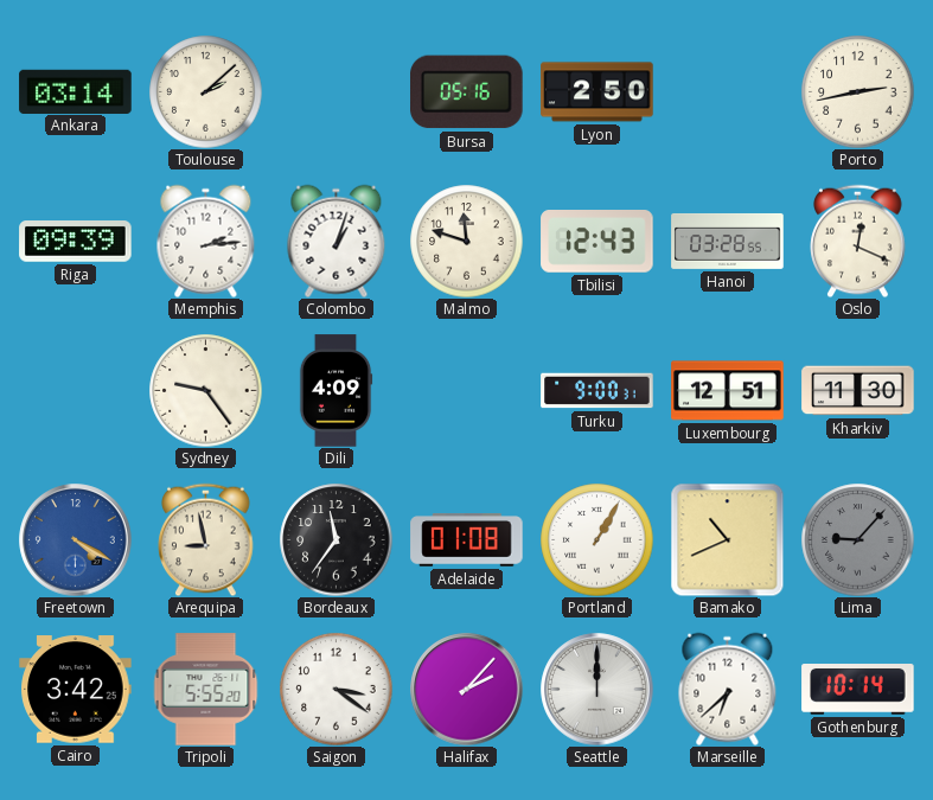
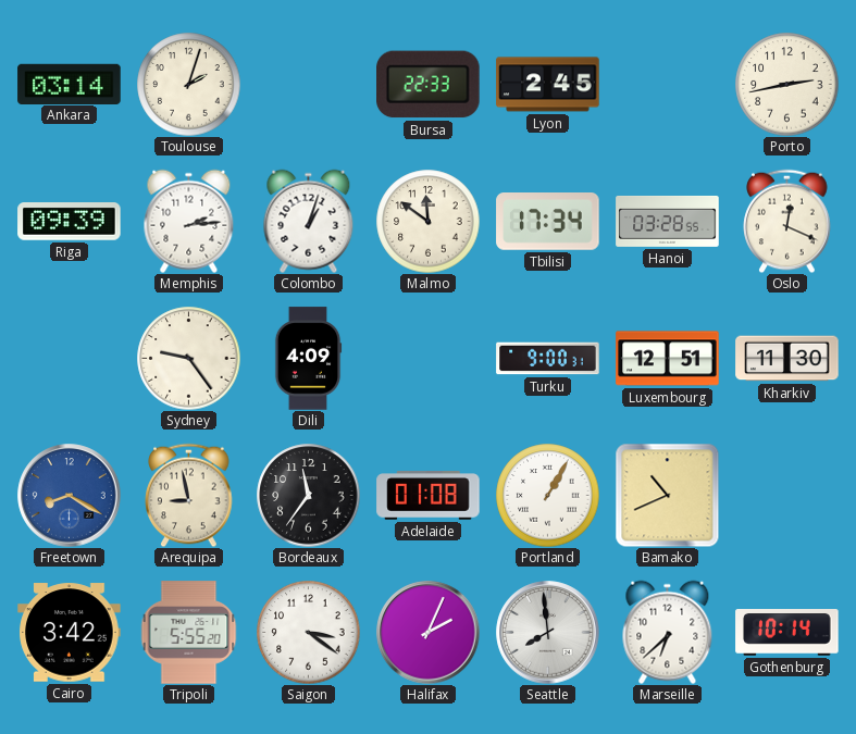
Toulouse: 2:08 -> 2:03 (188, 84)
Bursa: 05:16 -> 22:33 (429, 85)
Lyon: 2:50 -> 2:45 (548, 85)
Malmo: 11:48 -> 11:51 (427, 221)
Tbilisi: 12:43 -> 17:34 (548, 222)
Freetown: 4:20 -> 8:20 (70, 496)
Lima: 9:07 -> none (857, 539)
Halifax: 2:07 -> 2:04 (429, 633)
Seattle: 12:00 -> 7:59 (548, 633)
